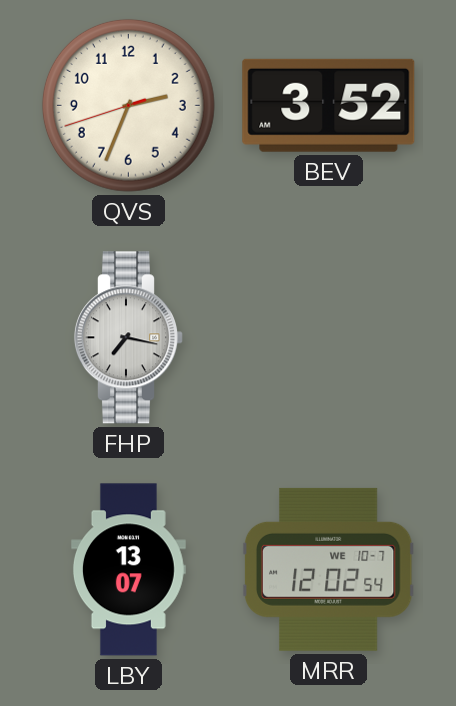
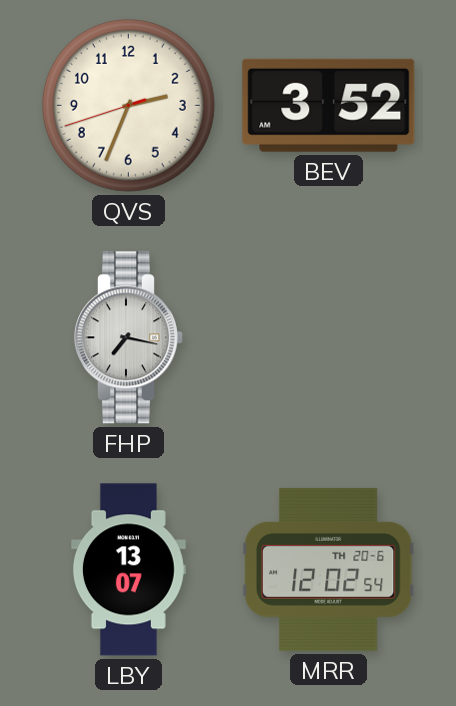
MRR date: WE 10-7 -> TH 20-6 (328, 569)
